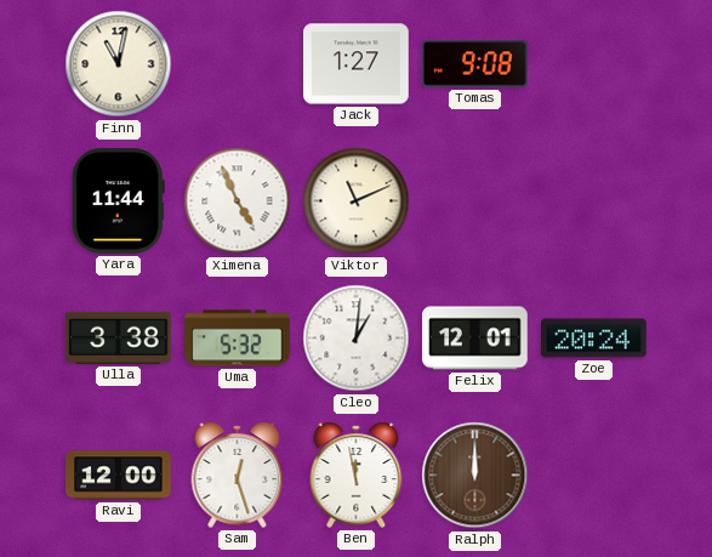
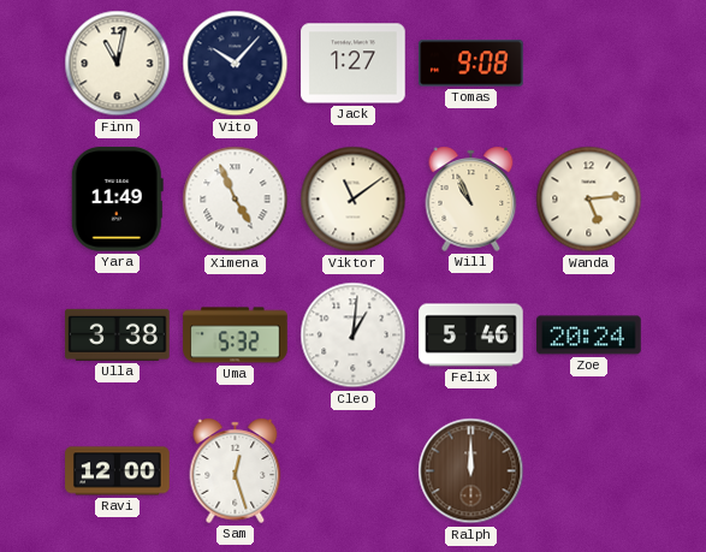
Vito: none -> 10:07 (236, 64)
Yara: 11:44 -> 11:49 (117, 200)
Viktor: 11:11 -> 11:09 (354, 200)
Will: none -> 10:56 (471, 198)
Wanda: none -> 5:14 (589, 200)
Felix: 12:01 -> 5:46 (471, 336)
Ben: 11:58 -> none (357, 474)
